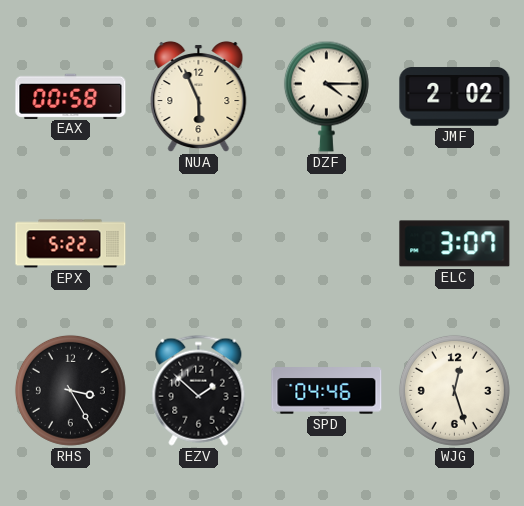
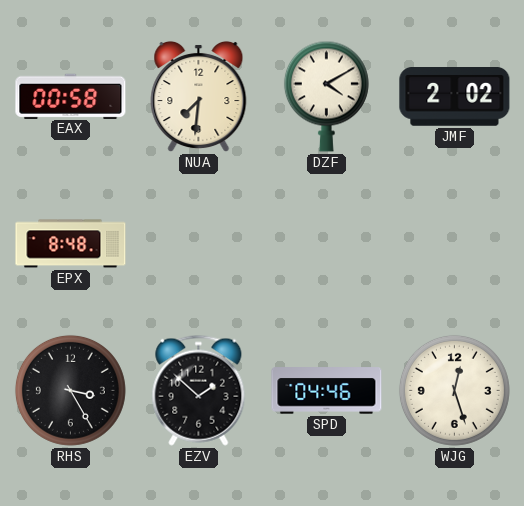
NUA: 5:56 -> 7:31 (199, 97)
DZF: 4:15 -> 4:10 (326, 96)
EPX: 5:22 -> 8:48 (71, 244)
ELC: 3:07 -> none (455, 244)
